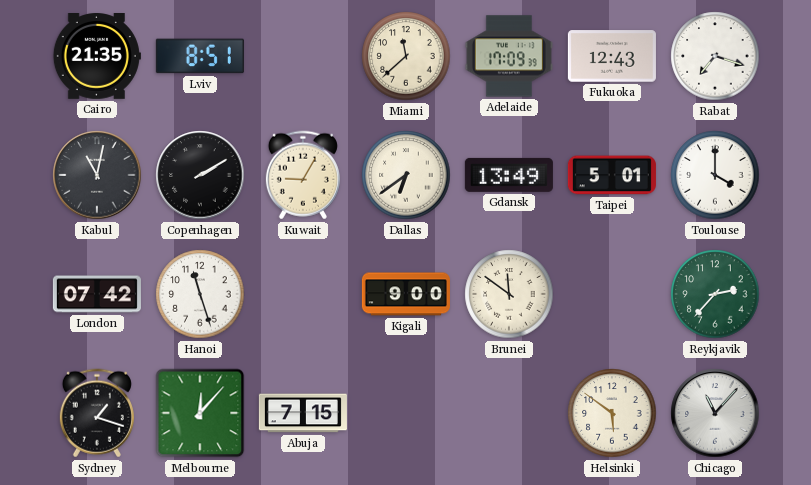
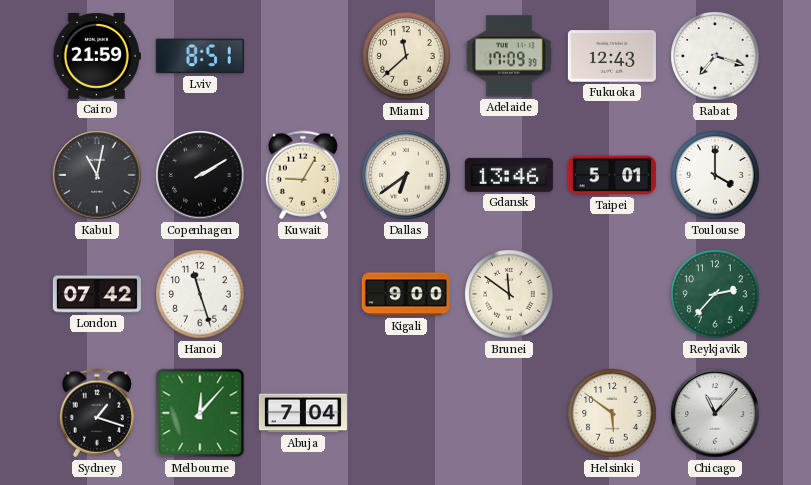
Cairo: 21:35 -> 21:59 (97, 57)
Gdansk: 13:49 -> 13:46 (509, 175)
Abuja: 7:15 -> 7:04 (303, 413)
